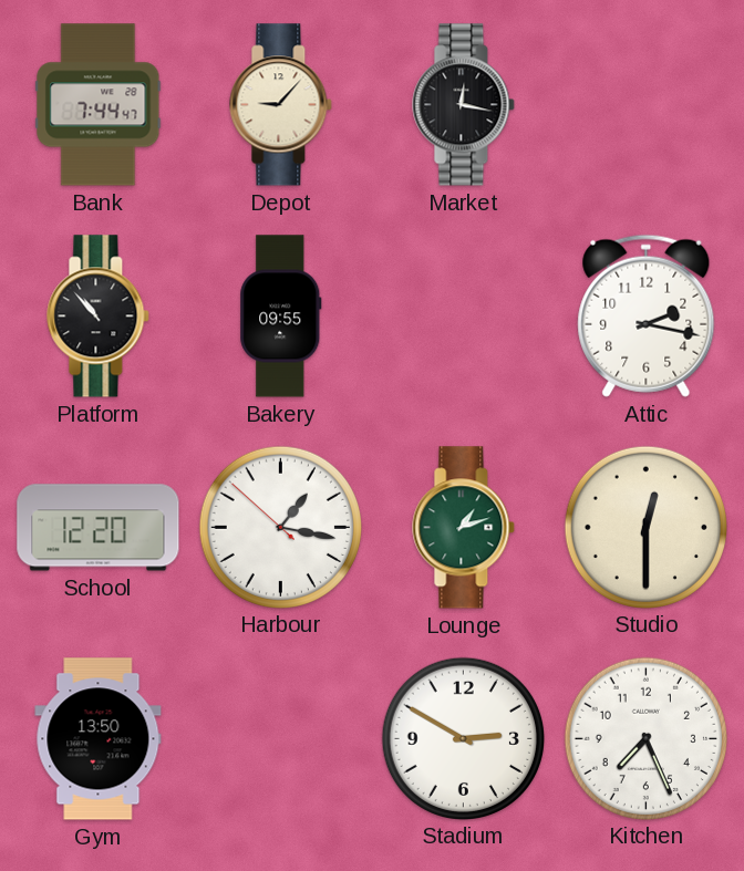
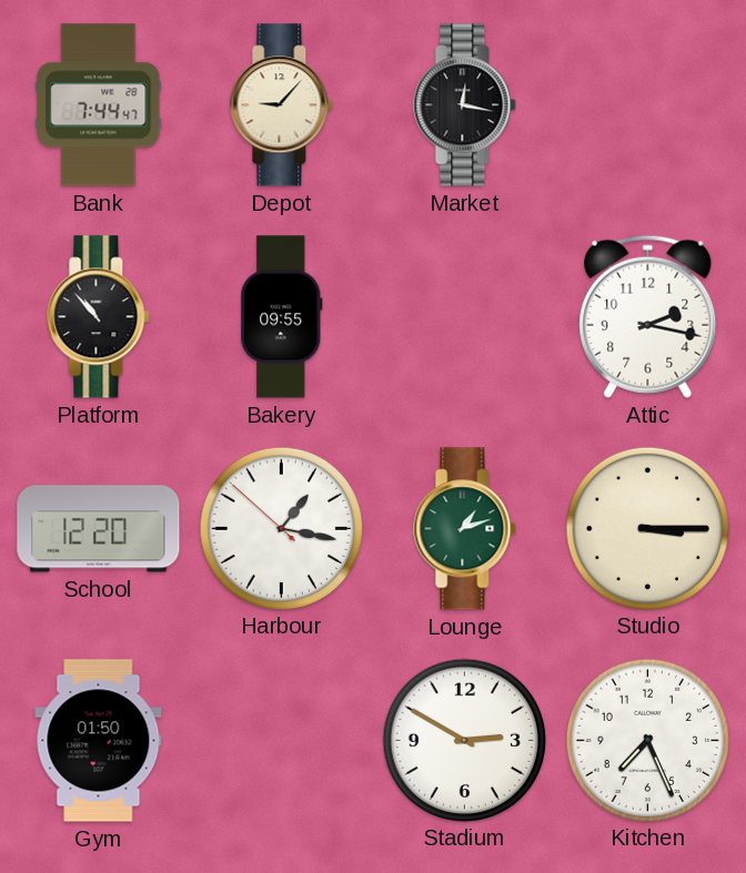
Studio: 12:30 -> 3:15 (647, 528)
Gym: 13:50 -> 01:50 (99, 741)
